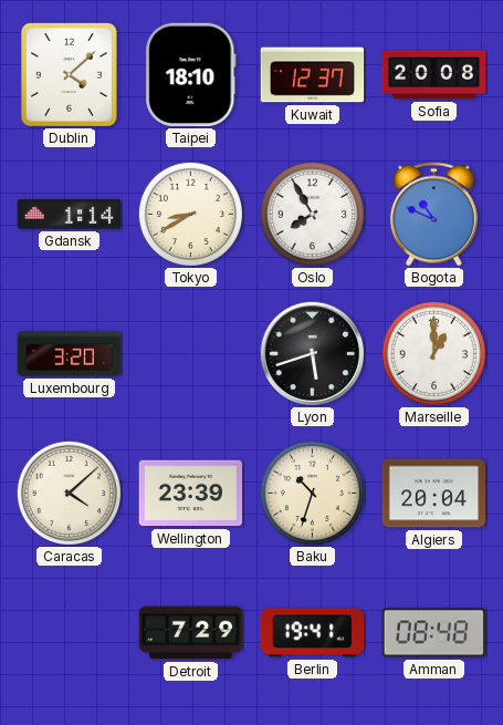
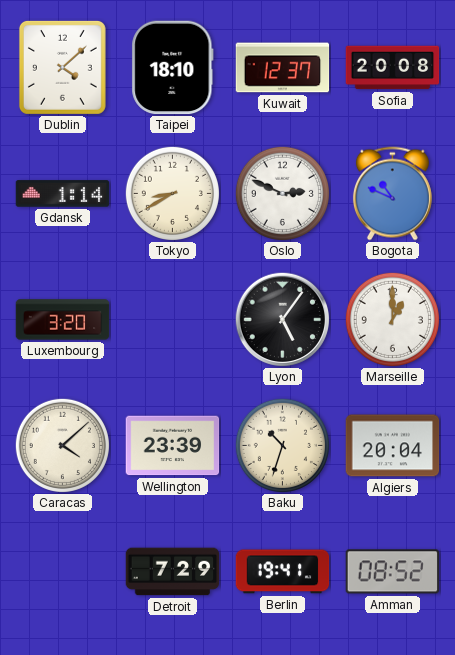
Oslo: 7:55 -> 2:49 (282, 193)
Lyon: 5:42 -> 5:06 (282, 319)
Amman: 08:48 -> 08:52 (393, 572)
